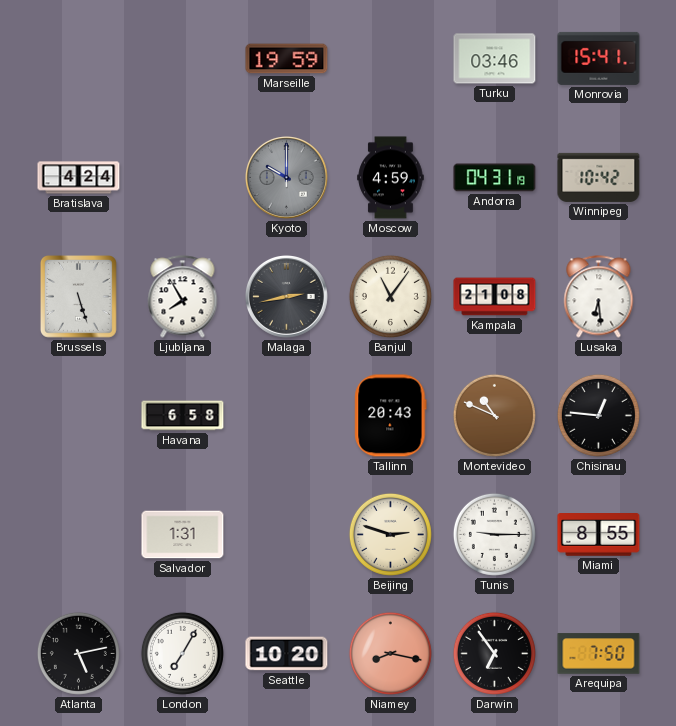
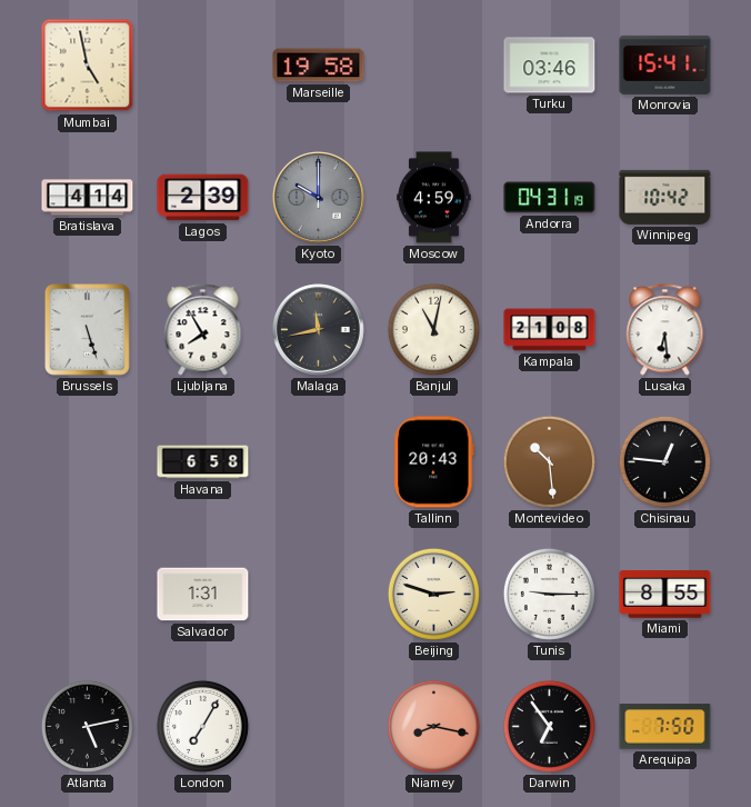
Mumbai: none -> 4:58 (88, 66)
Marseille: 19:59 -> 19:58 (319, 66)
Bratislava: 4:24 -> 4:14 (88, 198)
Lagos: none -> 2:39 (203, 198)
Malaga: 2:43 -> 11:43 (319, 330)
Banjul: 11:06 -> 11:02 (433, 329)
Montevideo: 10:49 -> 10:29 (549, 461)
Seattle: 10:20 -> none (287, 654)
